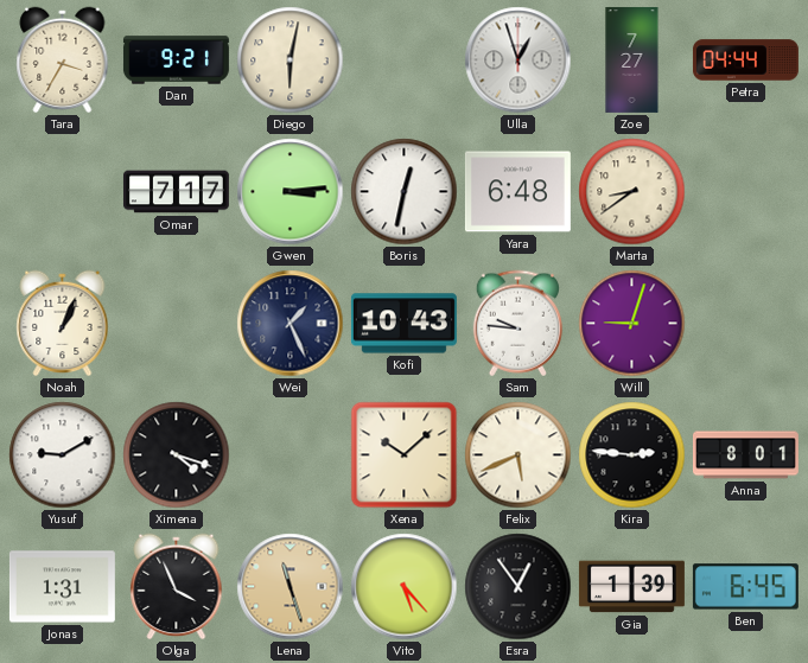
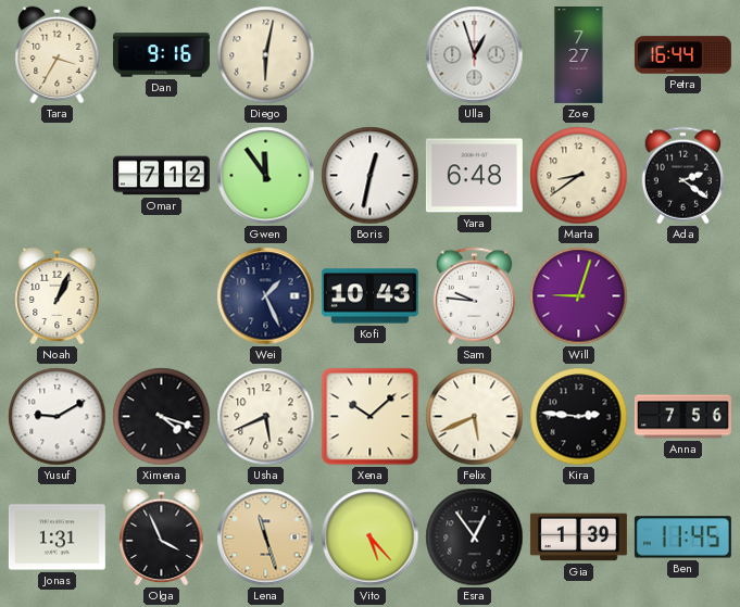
Dan: 9:21 -> 9:16 (161, 55)
Petra: 04:44 -> 16:44 (682, 55)
Omar: 7:17 -> 7:12 (161, 176)
Gwen: 3:14 -> 11:54 (266, 176)
Ada: none -> 2:21 (682, 176)
Usha: none -> 5:41 (266, 417)
Anna: 8:01 -> 7:56 (682, 417)
Ben: 6:45 -> 11:45 (682, 538)
